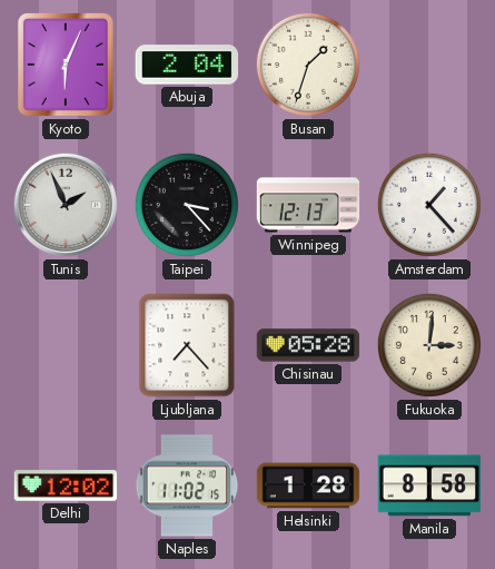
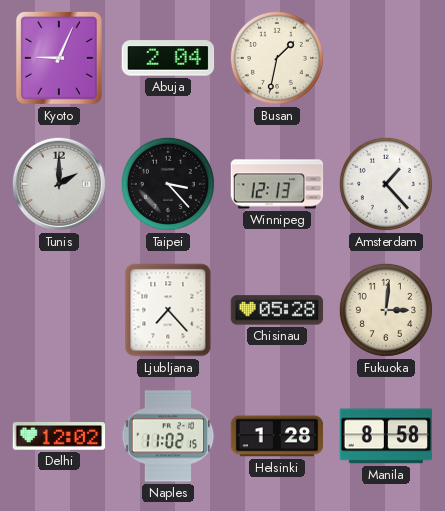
Kyoto: 6:04 -> 9:04 (59, 58)
Busan: 1:33 -> 1:32 (277, 58)
Tunis: 1:56 -> 2:00 (59, 184)
